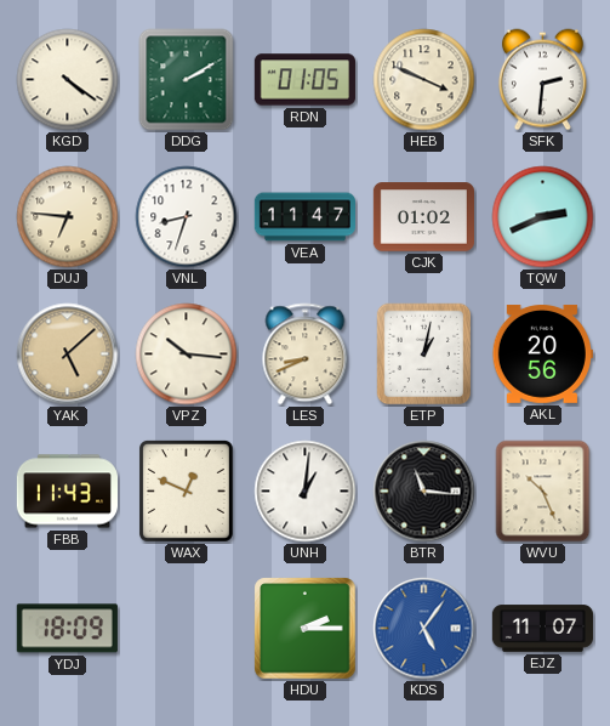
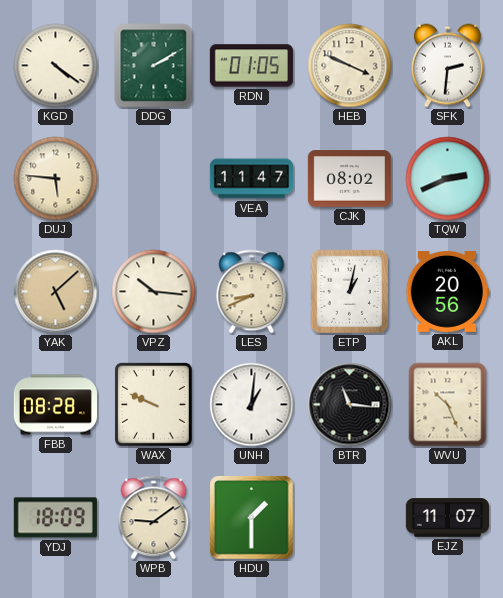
DUJ: 6:46 -> 5:46 (56, 179)
VNL: 8:33 -> none (187, 217)
CJK: 01:02 -> 08:02 (349, 179)
FBB: 11:43 -> 08:28 (55, 405)
WAX: 12:49 -> 9:49 (153, 404)
WPB: none -> 9:09 (154, 518)
HDU: 2:15 -> 1:30 (252, 518)
KDS: 5:06 -> none (424, 629)
